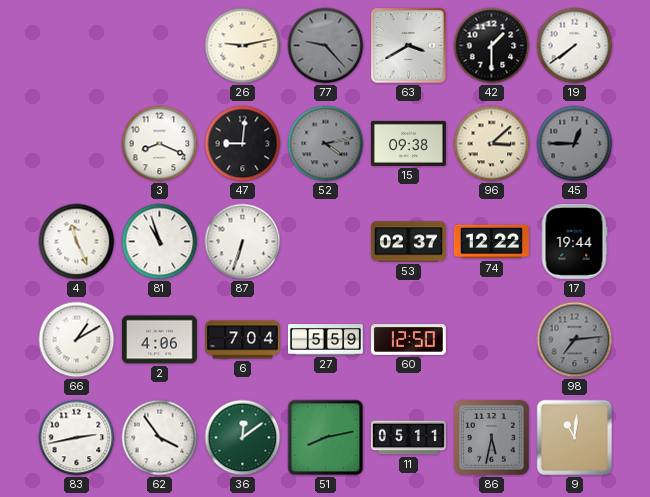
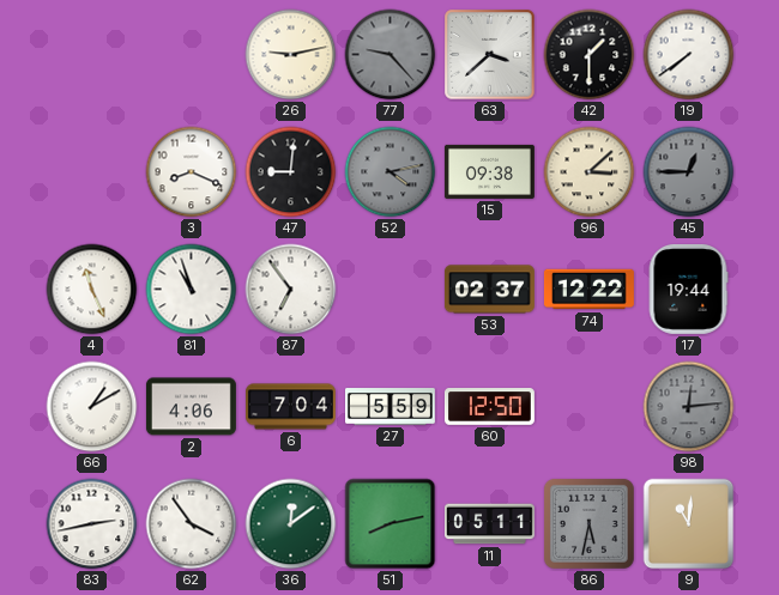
63: 3:40 -> 3:38 (490, 55)
87: 6:33 -> 6:54 (291, 290)
98: 7:14 -> 12:14 (689, 407)
